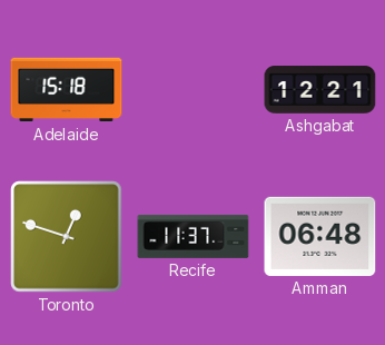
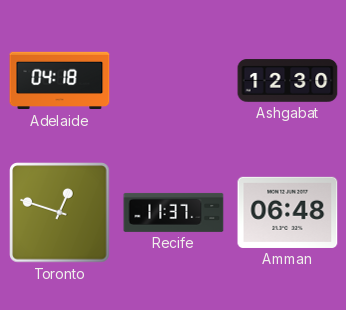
Adelaide: 15:18 -> 04:18 (60, 81)
Ashgabat: 12:21 -> 12:30 (288, 81)
